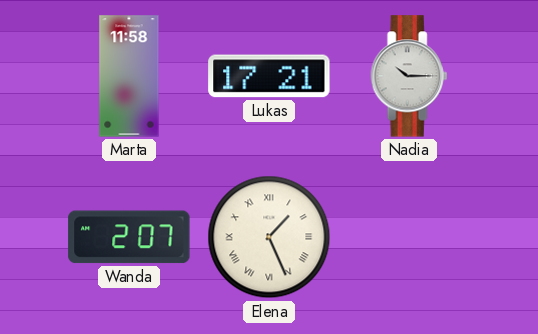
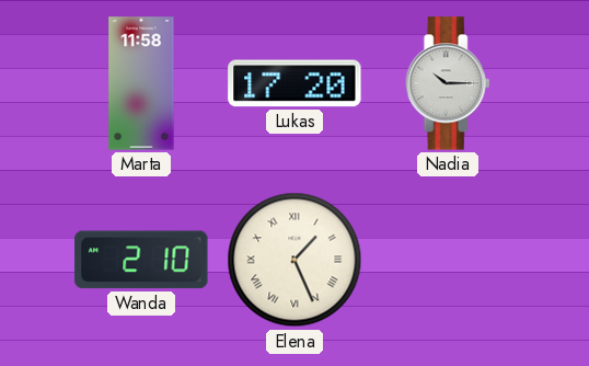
Lukas: 17:21 -> 17:20 (294, 83)
Wanda: 2:07 -> 2:10 (141, 260)
